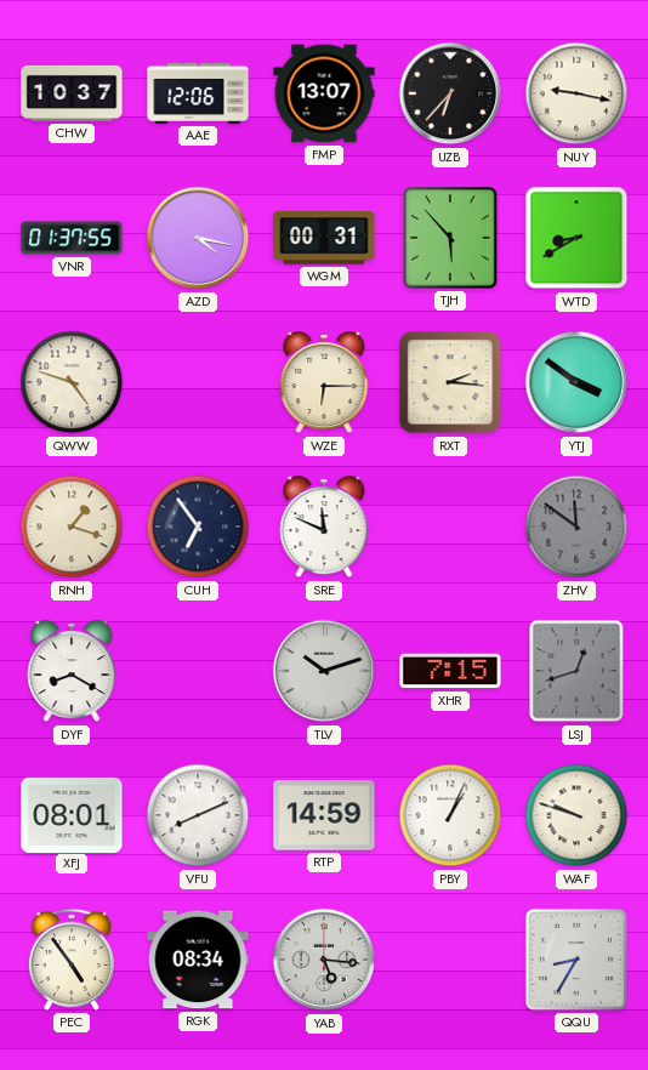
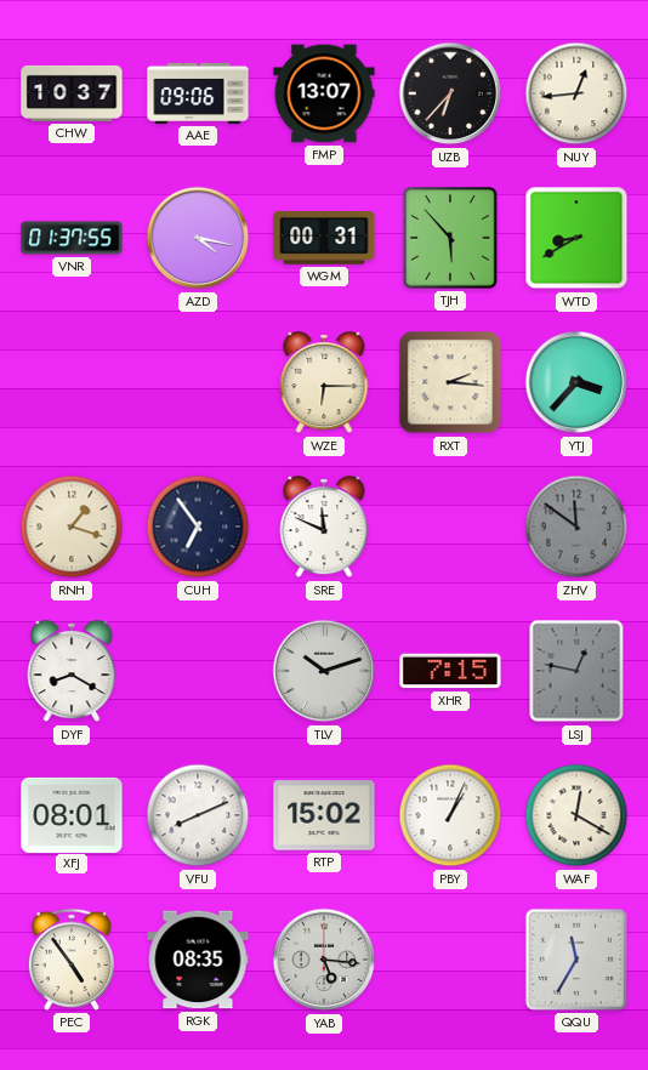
AAE: 12:06 -> 09:06 (198, 93)
NUY: 9:17 -> 12:44 (576, 93)
QWW: 4:48 -> none (72, 382)
YTJ: 3:51 -> 3:37 (576, 382)
LSJ: 12:42 -> 12:47 (576, 671)
RTP: 14:59 -> 15:02 (324, 815)
WAF: 9:48 -> 12:20 (576, 815)
RGK: 08:34 -> 08:35 (198, 960)
QQU: 8:35 -> 11:35 (576, 960)
